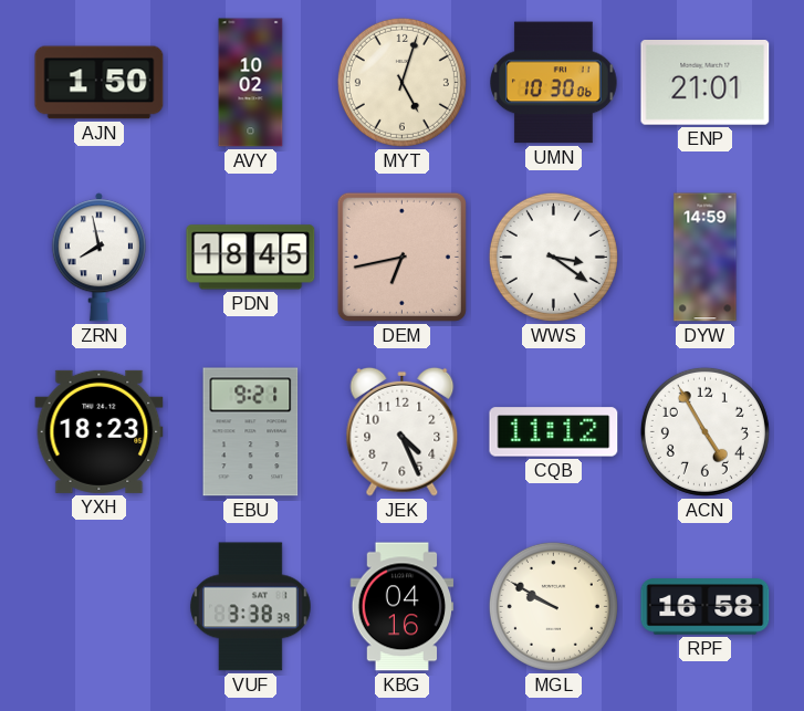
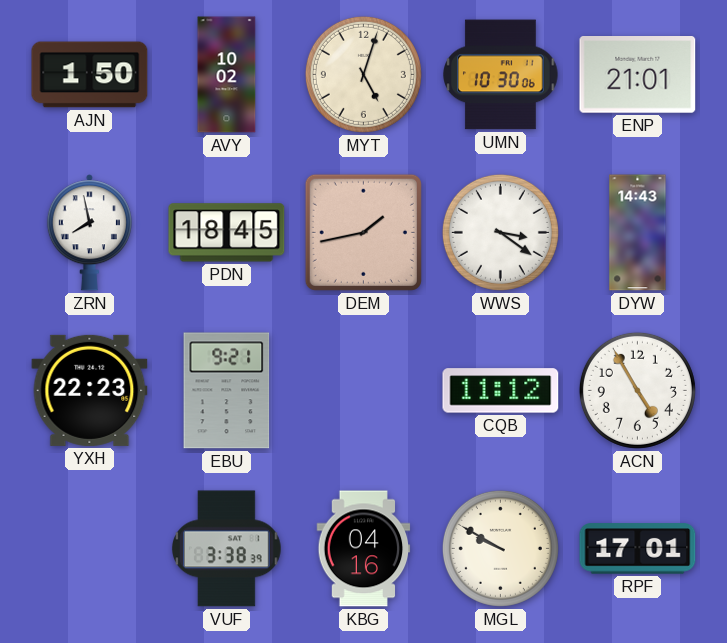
DEM: 6:43 -> 1:43 (363, 232)
DYW: 14:59 -> 14:43 (638, 233)
YXH: 18:23 -> 22:23 (90, 390)
JEK: 4:26 -> none (403, 431)
RPF: 16:58 -> 17:01 (638, 549)
